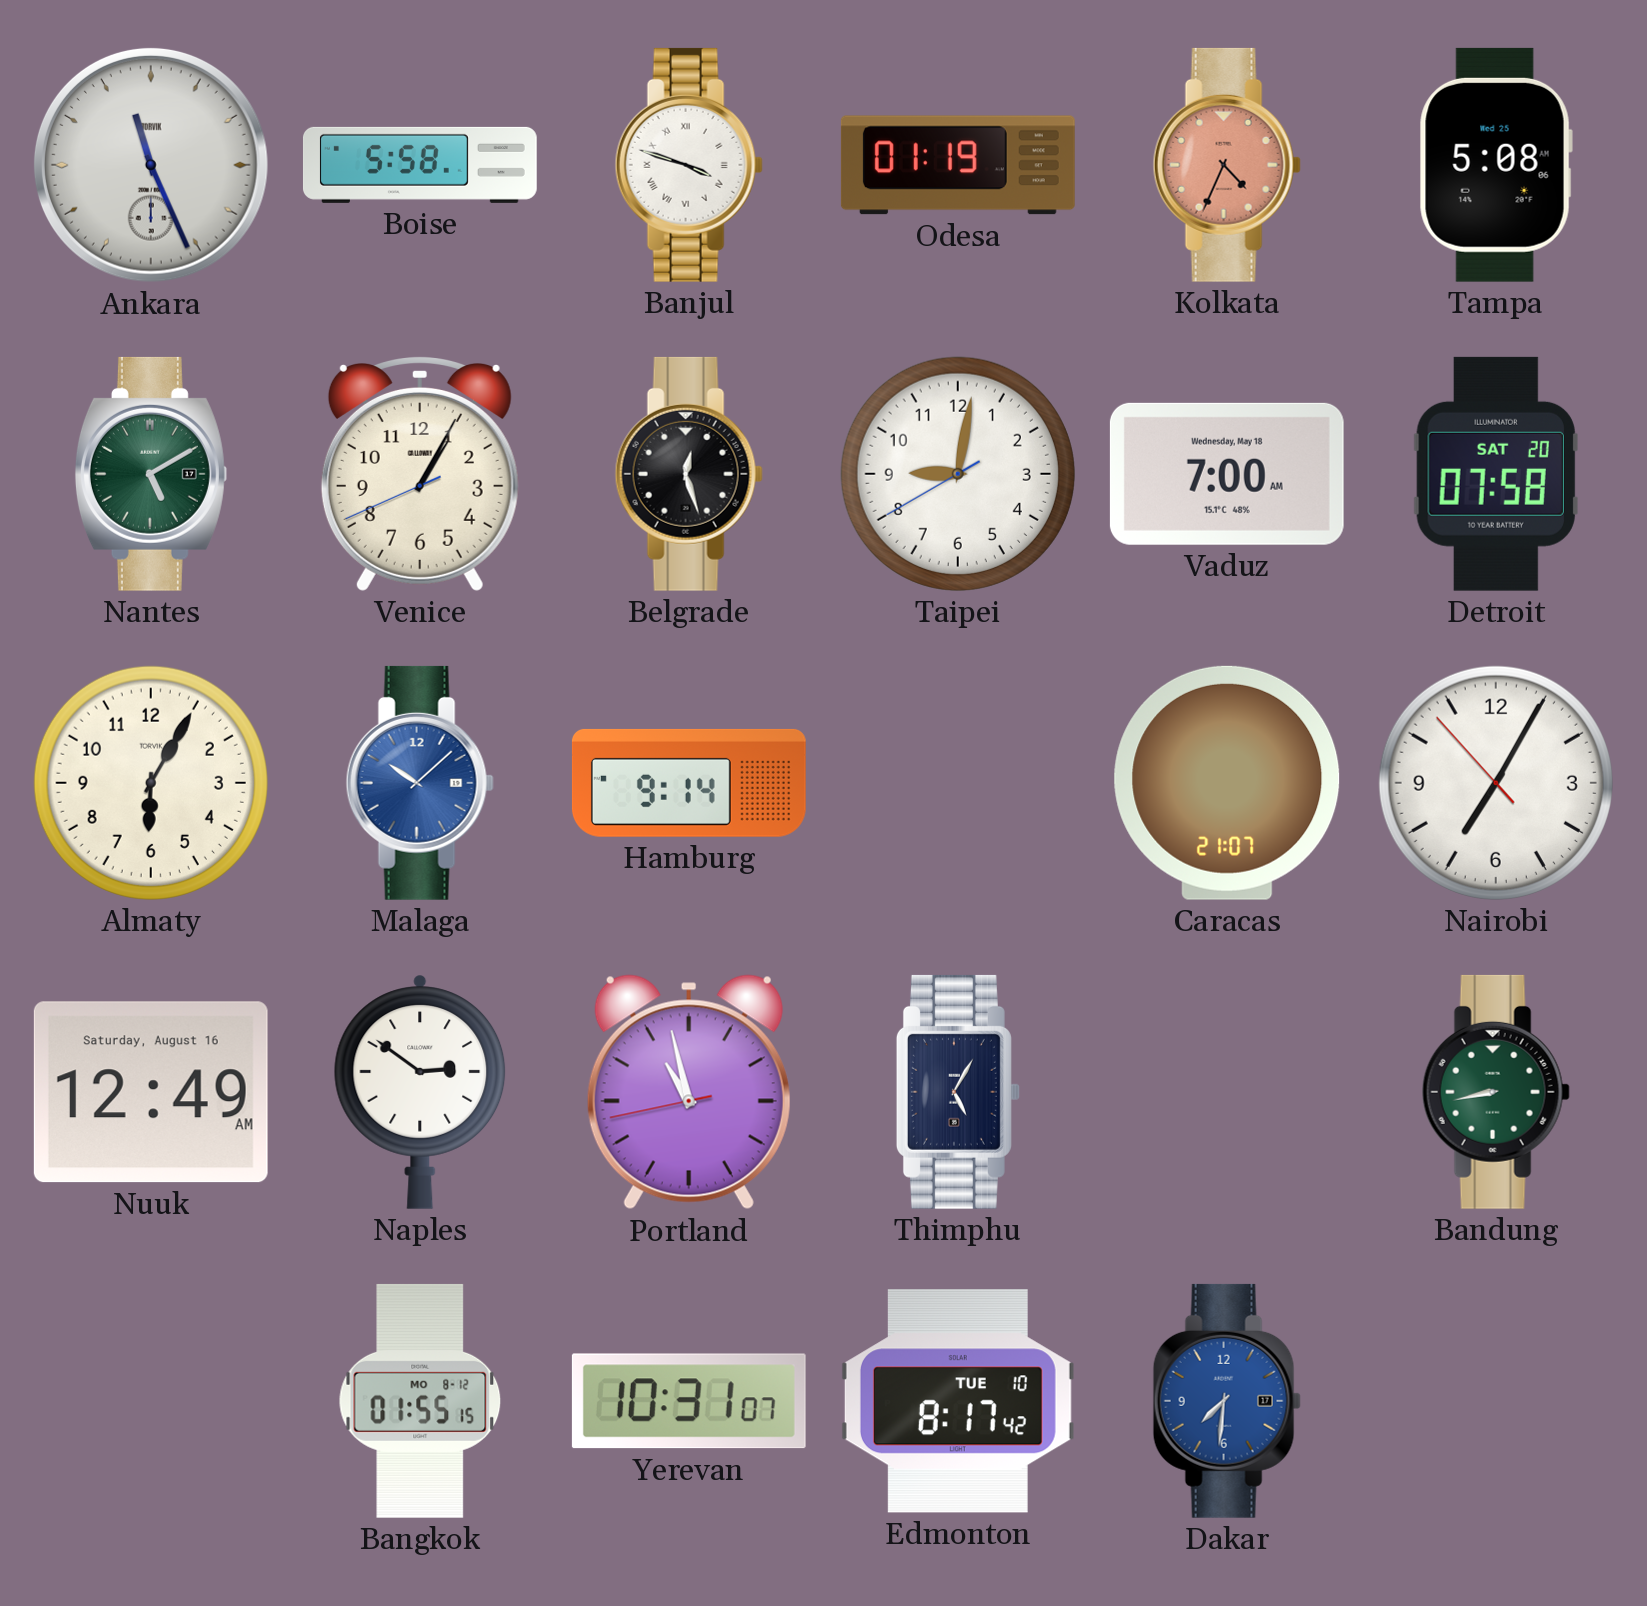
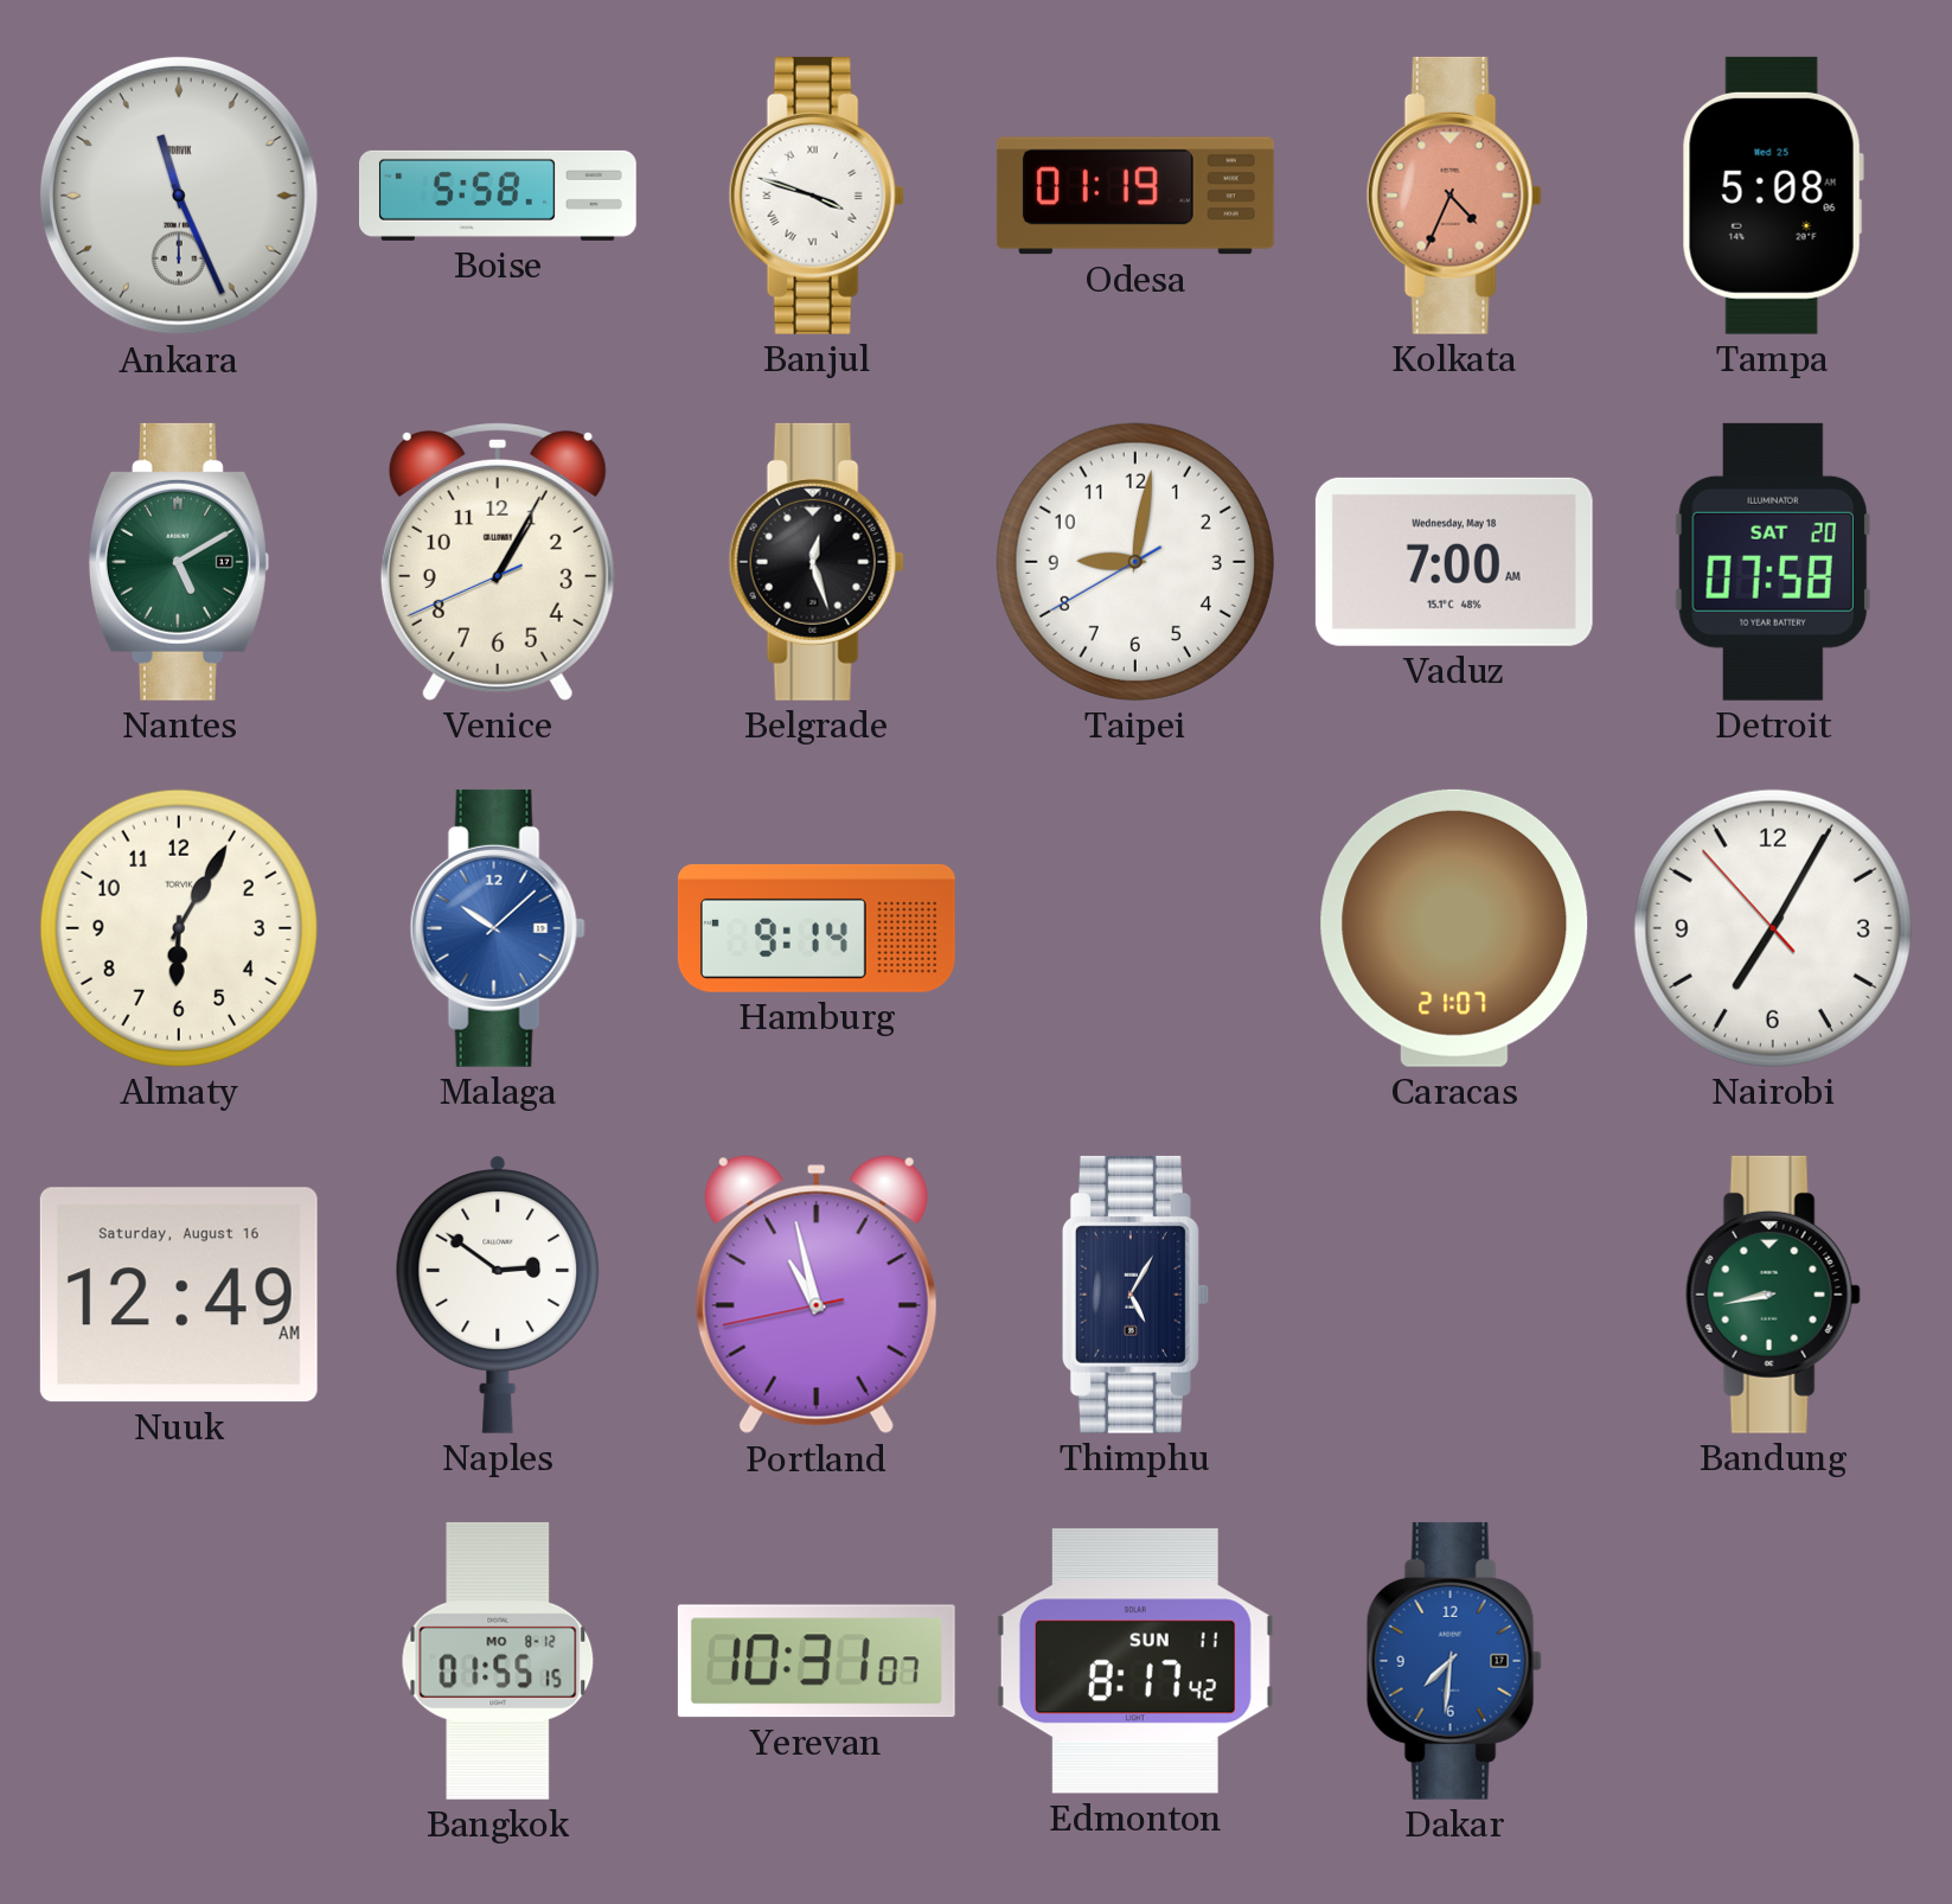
Edmonton date: TUE 10 -> SUN 11 (1135, 1661)
